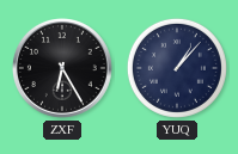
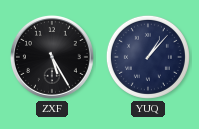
ZXF: 6:25 -> 5:25 (52, 57)
